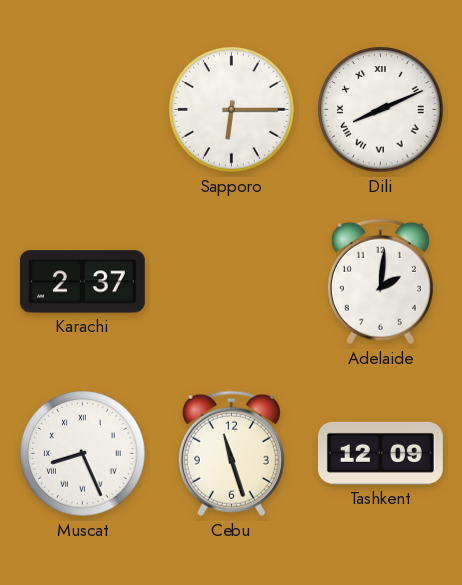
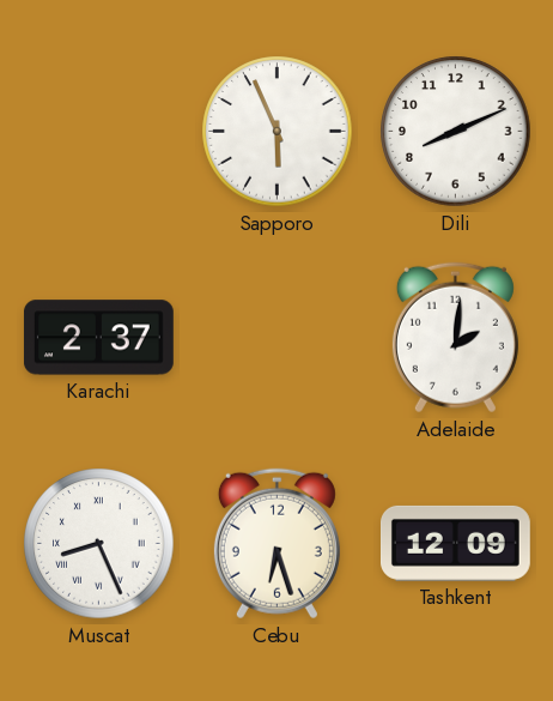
Sapporo: 6:15 -> 5:56 (278, 132)
Dili numerals: Roman -> Arabic (456, 132)
Cebu: 11:27 -> 6:27 (276, 544)
